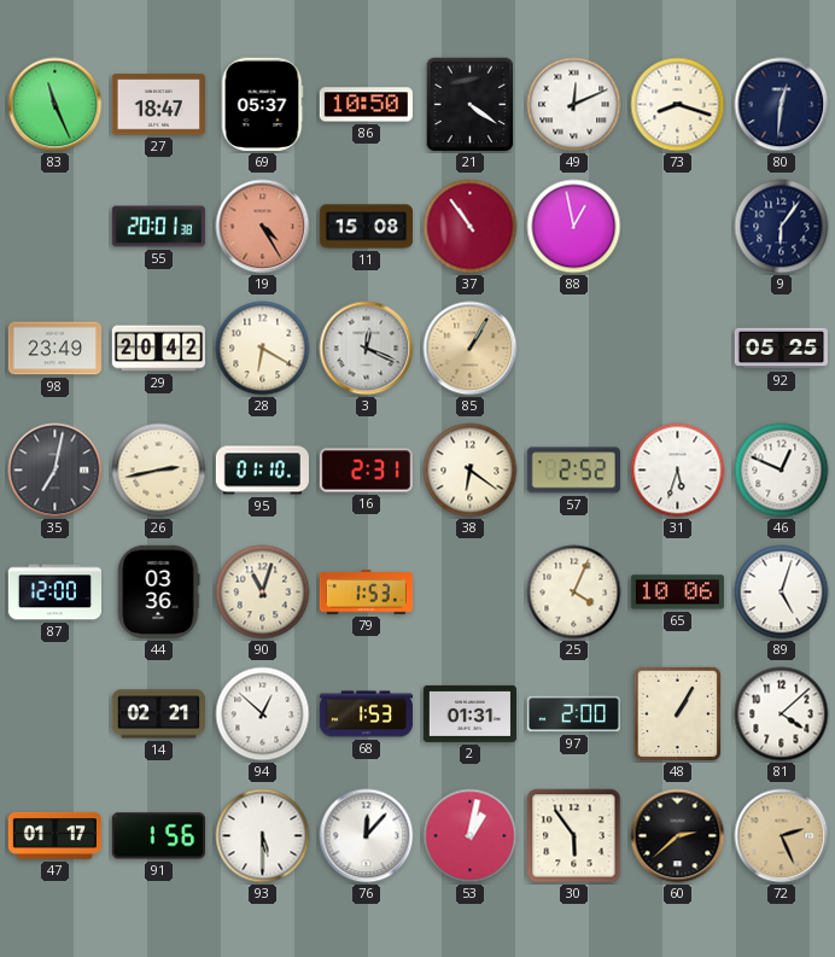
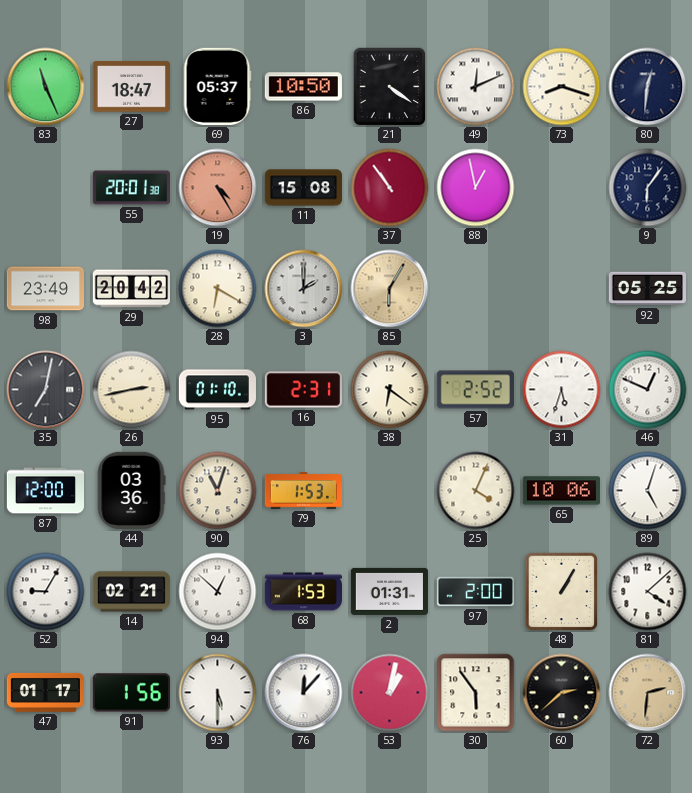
3: 12:19 -> 2:00 (304, 289)
85: 1:05 -> 6:05 (390, 289)
52: none -> 9:05 (46, 592)
72: 2:26 -> 2:31 (648, 693)
